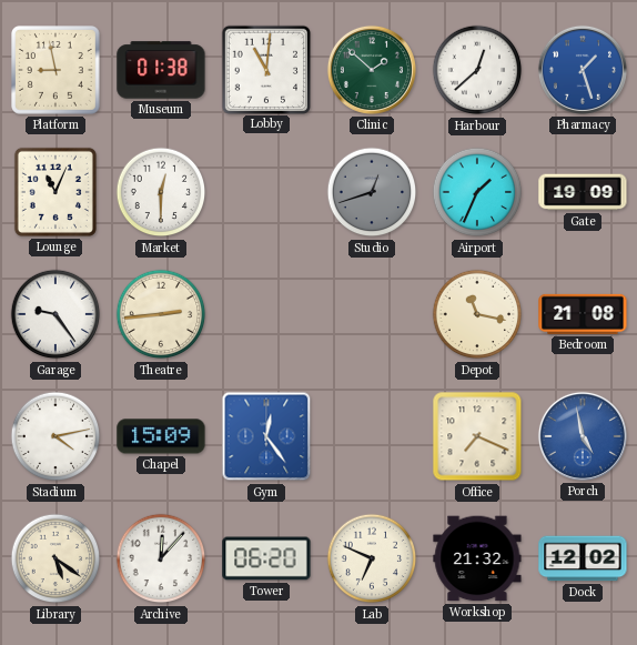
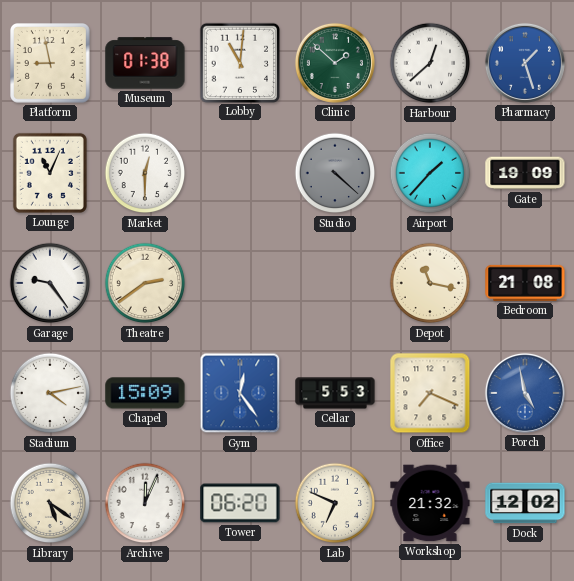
Studio: 12:42 -> 4:22 (335, 173)
Airport: 1:34 -> 1:37 (430, 173)
Theatre: 2:44 -> 2:39 (145, 283)
Cellar: none -> 5:53 (335, 393)
Archive: 12:07 -> 12:04 (145, 503)
